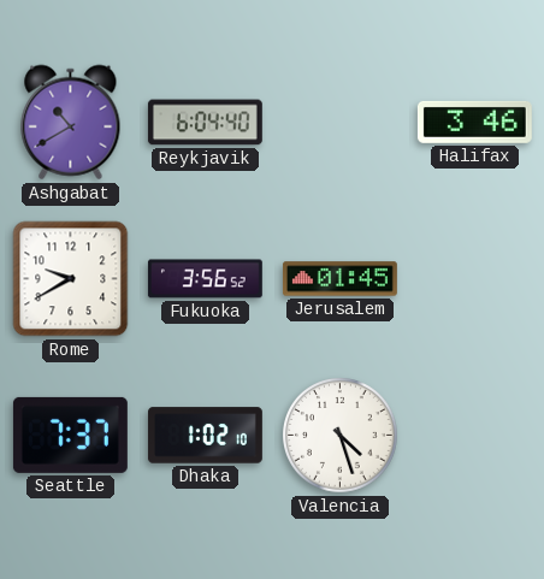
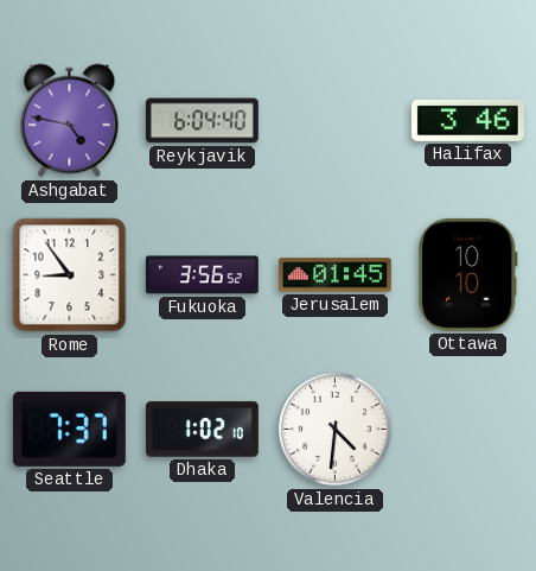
Ashgabat: 10:40 -> 4:47 (70, 121)
Rome: 9:40 -> 8:54 (70, 275)
Ottawa: none -> 10:10 (467, 274)
Valencia: 4:27 -> 4:31 (336, 430)
